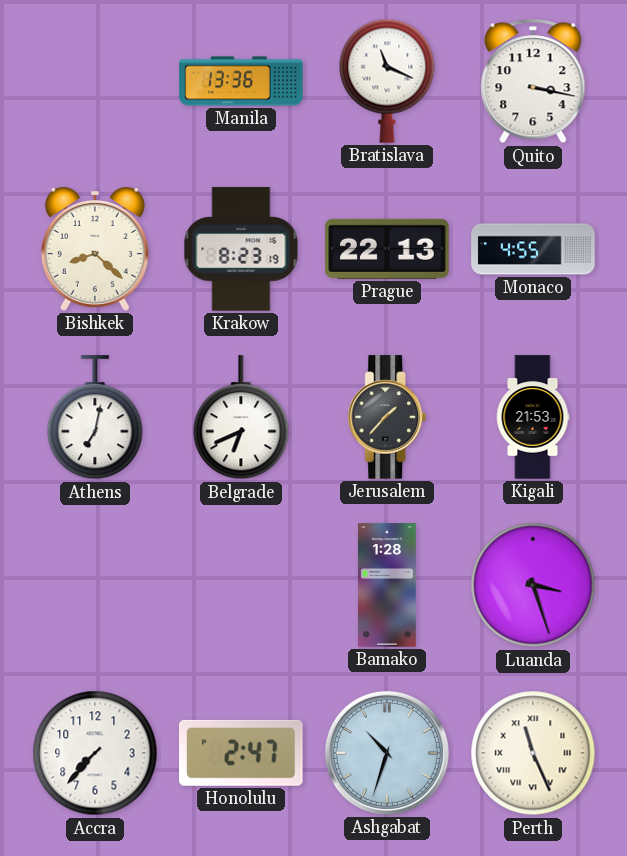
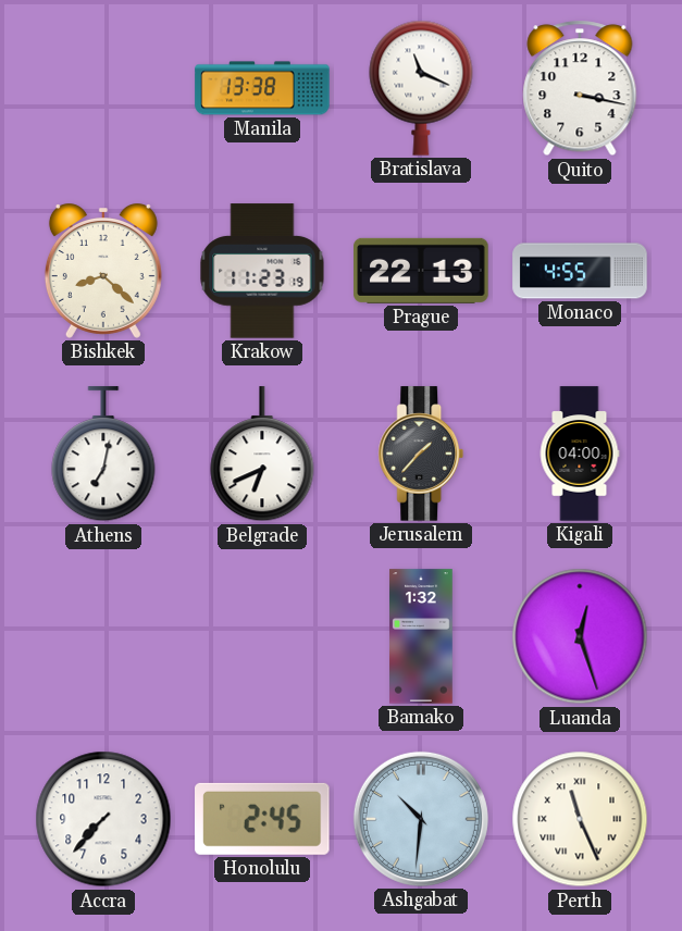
Manila: 13:36 -> 13:38 (262, 88)
Krakow: 8:23 -> 11:23 (262, 271)
Kigali: 21:53 -> 04:00 (580, 454)
Bamako: 1:28 -> 1:32 (421, 636)
Luanda: 3:27 -> 12:27 (580, 636)
Honolulu: 2:47 -> 2:45 (262, 819)
Ashgabat: 10:33 -> 10:31 (421, 819)
